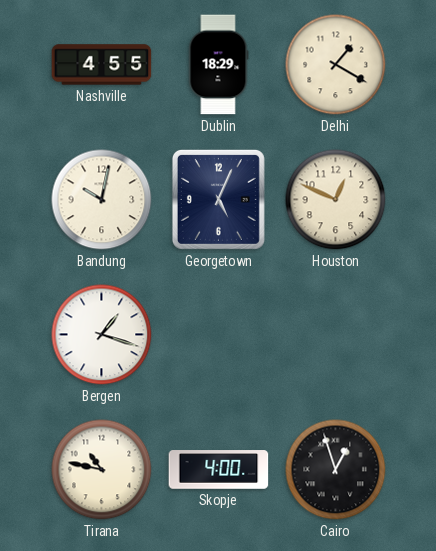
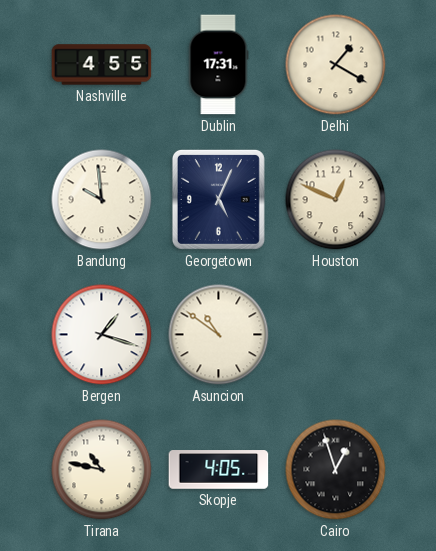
Dublin: 18:29 -> 17:31 (218, 65)
Bandung: 10:02 -> 9:59 (102, 200)
Asuncion: none -> 10:51 (219, 335)
Skopje: 4:00 -> 4:05 (219, 470)
